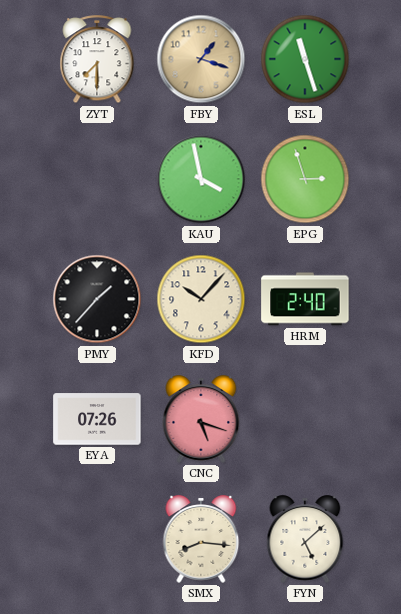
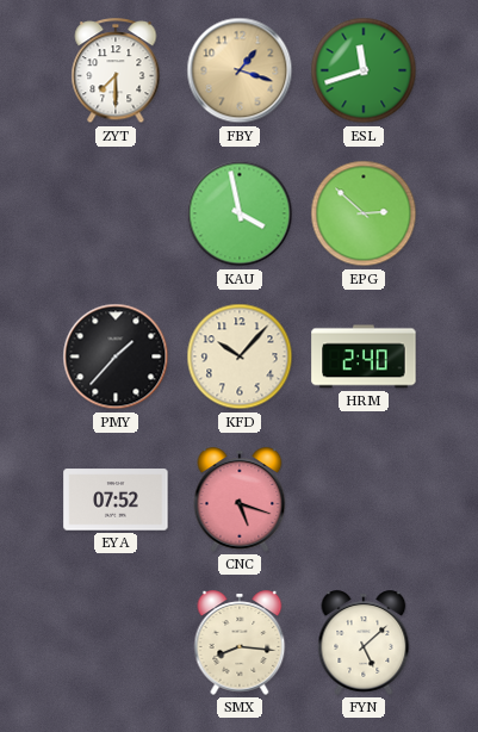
ESL: 11:27 -> 11:42 (364, 70)
EPG: 2:57 -> 2:52 (364, 213)
EYA: 07:26 -> 07:52 (116, 500)
